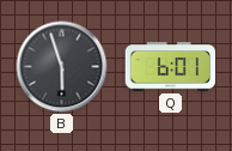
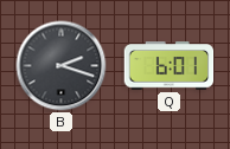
B: 5:57 -> 2:18 (62, 66)
